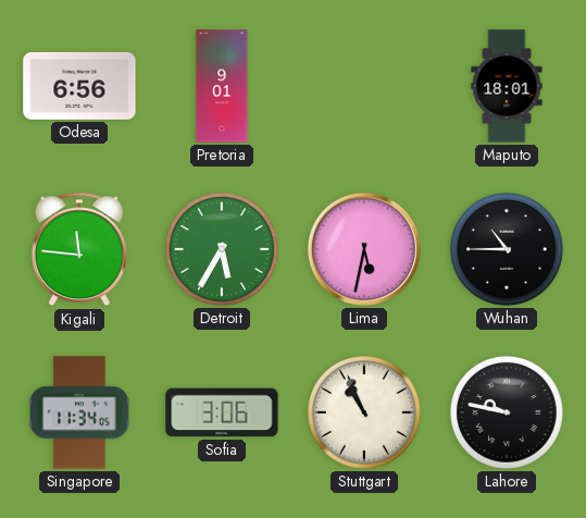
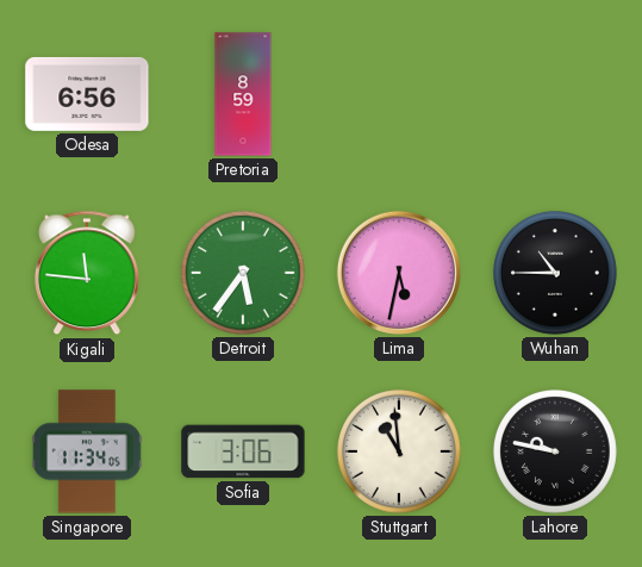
Pretoria: 9:01 -> 8:59 (243, 94)
Maputo: 18:01 -> none (507, 86)
Detroit: 5:35 -> 5:36 (244, 274)
Stuttgart: 10:56 -> 10:59 (400, 453)
